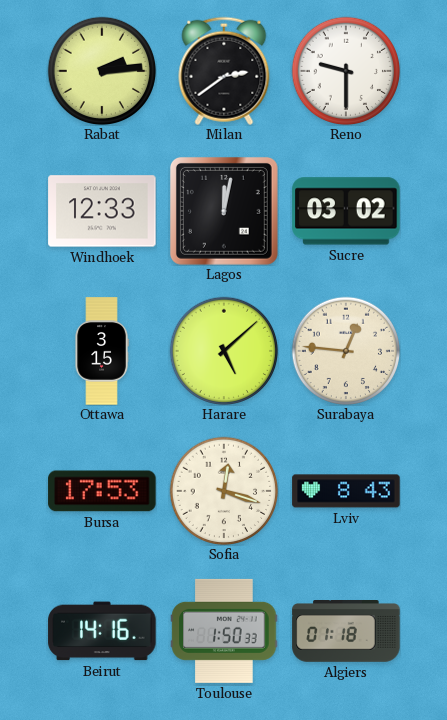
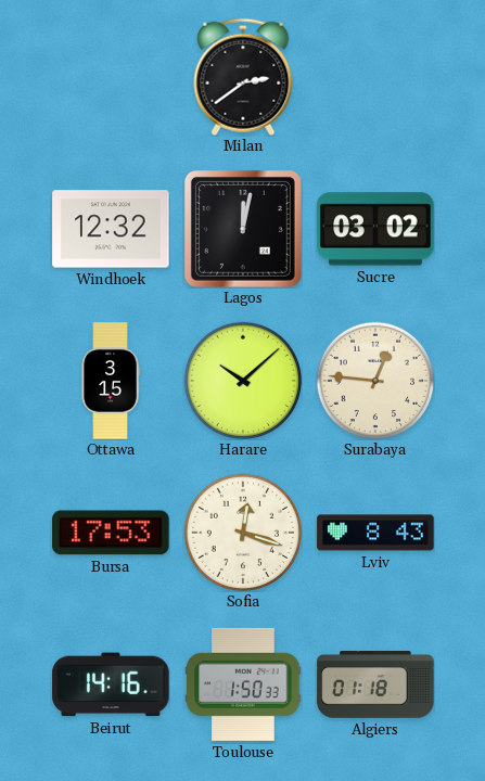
Rabat: 2:14 -> none (102, 71)
Reno: 9:30 -> none (346, 71)
Windhoek: 12:33 -> 12:32 (111, 229)
Harare: 5:08 -> 10:08 (243, 381)
